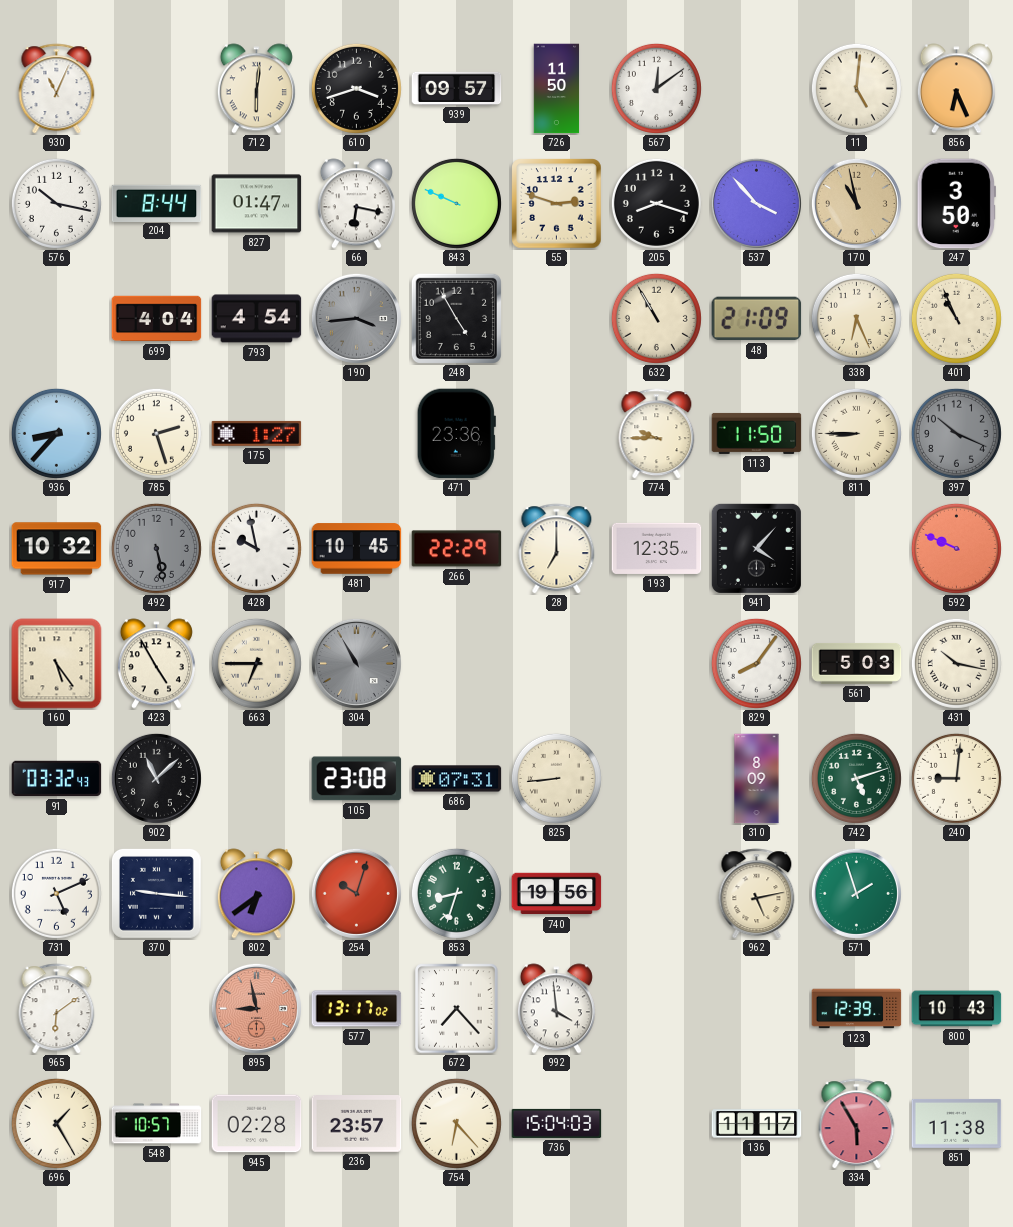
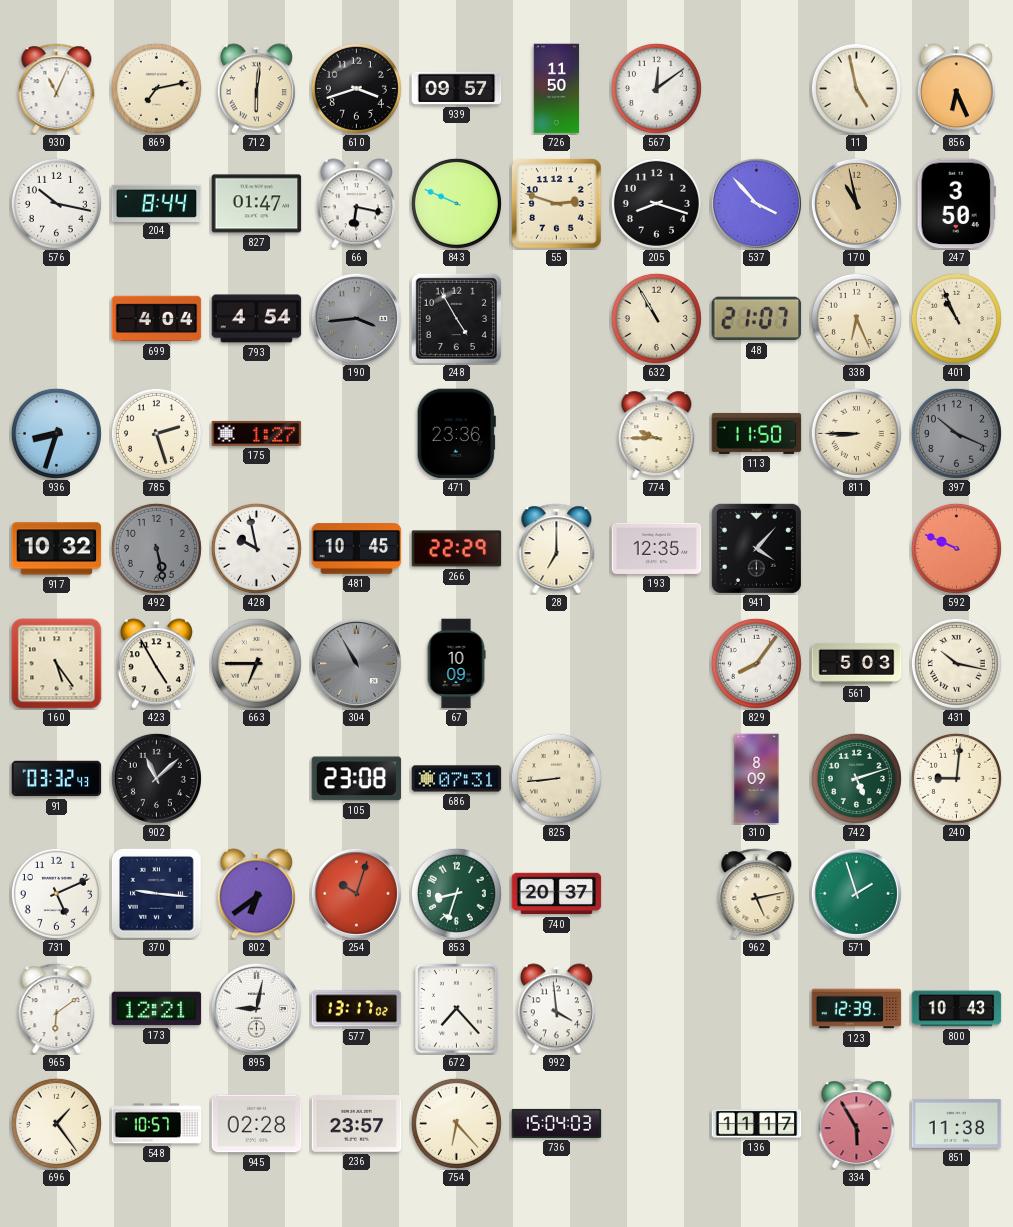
869: none -> 7:13 (156, 88)
11: 5:01 -> 4:58 (856, 88)
48: 21:09 -> 21:07 (757, 319)
936: 8:37 -> 8:33 (56, 433)
67: none -> 10:09 (456, 664)
740: 19:56 -> 20:37 (557, 894)
173: none -> 12:21 (157, 1009)
895: 8:58 -> 9:02 (256, 1008)
895 dial: salmon -> white (256, 1008)
696: 1:25 -> 1:24 (56, 1123)
